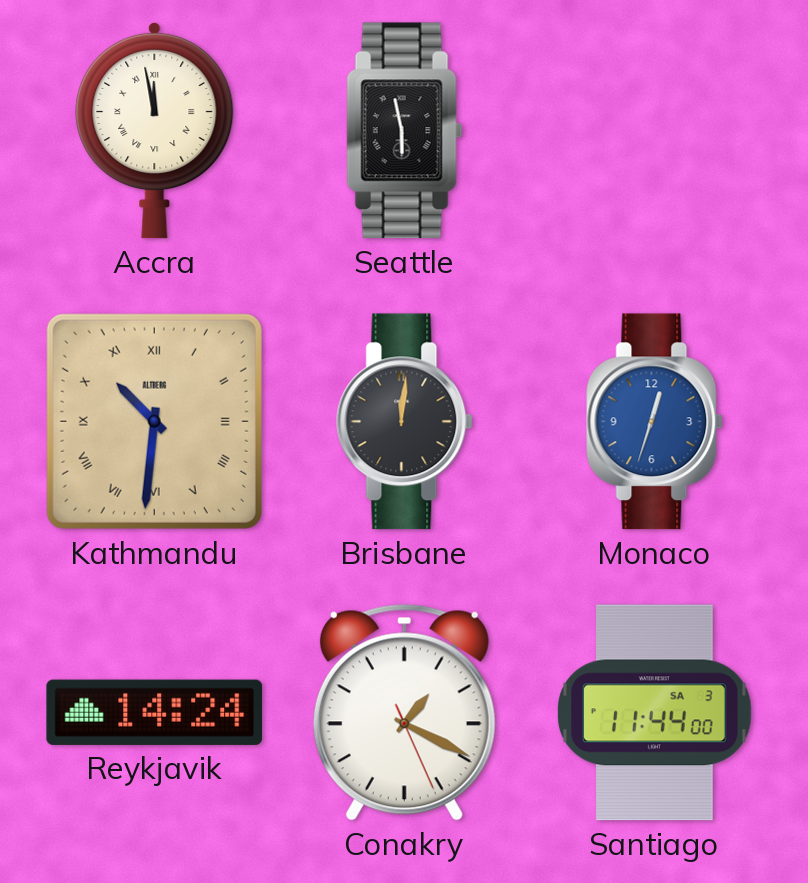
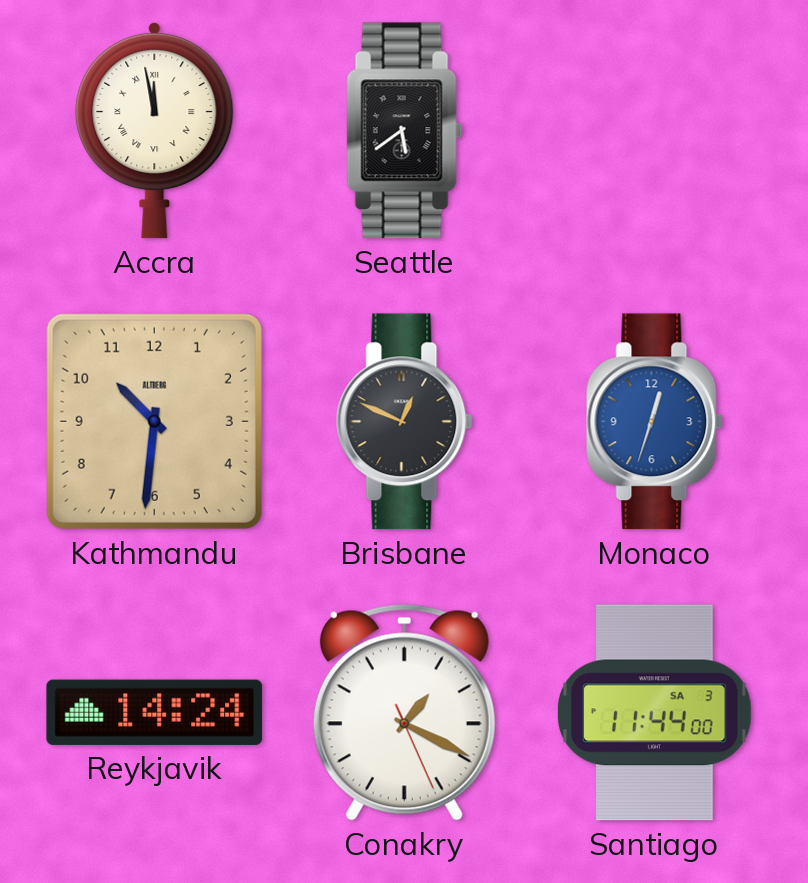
Seattle: 5:58 -> 5:39 (405, 131)
Kathmandu numerals: Roman -> Arabic (154, 421)
Brisbane: 12:01 -> 12:49 (405, 422)
